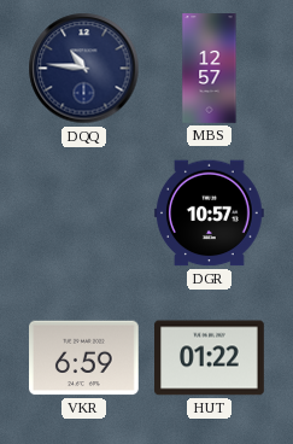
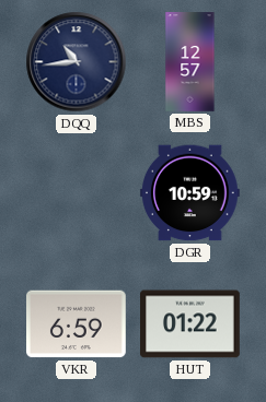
DQQ: 10:46 -> 10:44 (77, 62)
DGR: 10:57 -> 10:59 (190, 193)
